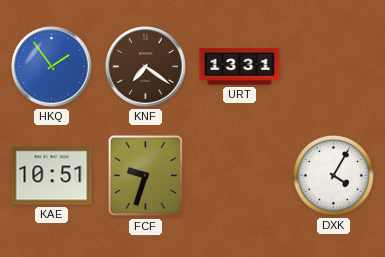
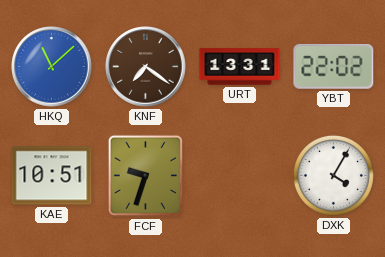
HKQ: 1:54 -> 11:08 (52, 67)
YBT: none -> 22:02 (334, 66)
